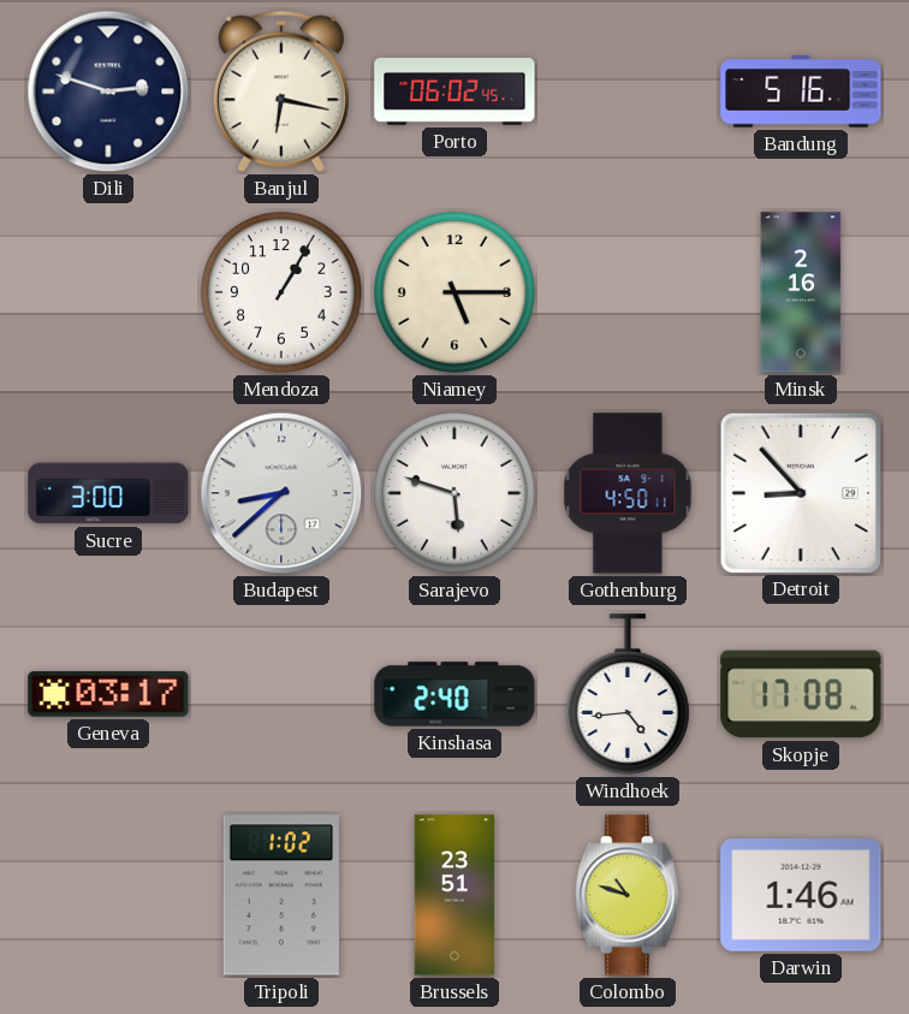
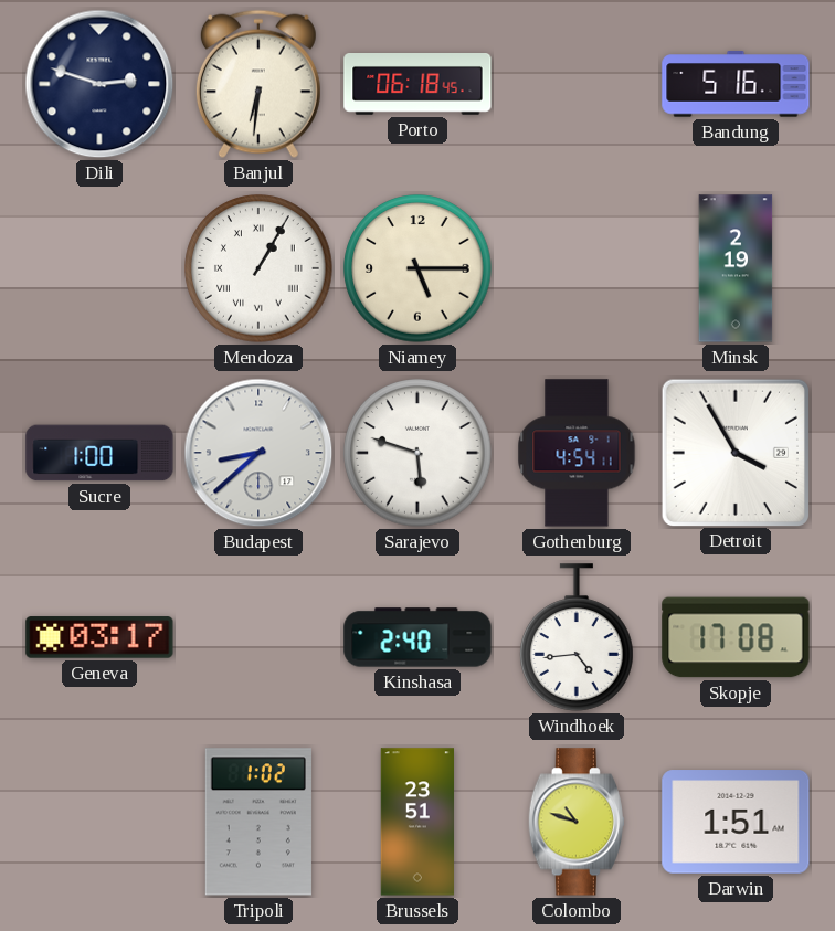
Banjul: 6:17 -> 6:31 (258, 84)
Porto: 06:02 -> 06:18 (417, 85)
Mendoza numerals: Arabic -> Roman (258, 268)
Minsk: 2:16 -> 2:19 (736, 268)
Sucre: 3:00 -> 1:00 (99, 453)
Gothenburg: 4:50 -> 4:54 (577, 453)
Detroit: 8:53 -> 3:55 (734, 452)
Darwin: 1:46 -> 1:51 (736, 822)
